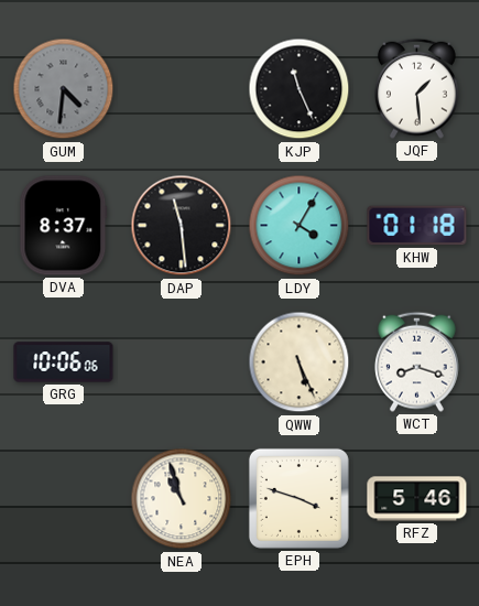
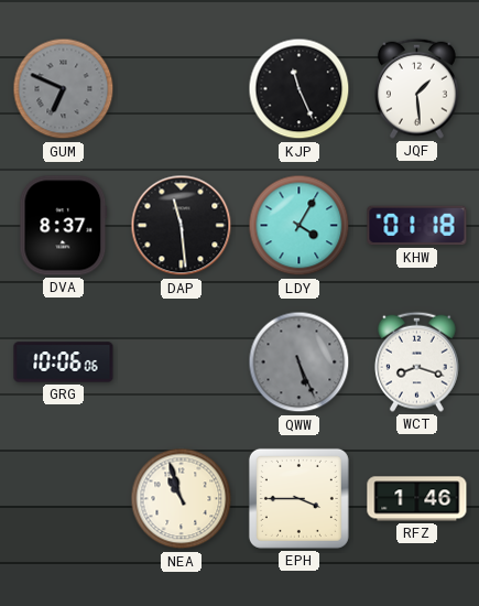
GUM: 4:31 -> 6:49 (64, 89)
QWW dial: cream -> grey (300, 362)
EPH: 3:48 -> 3:45 (298, 498)
RFZ: 5:46 -> 1:46 (417, 499)
